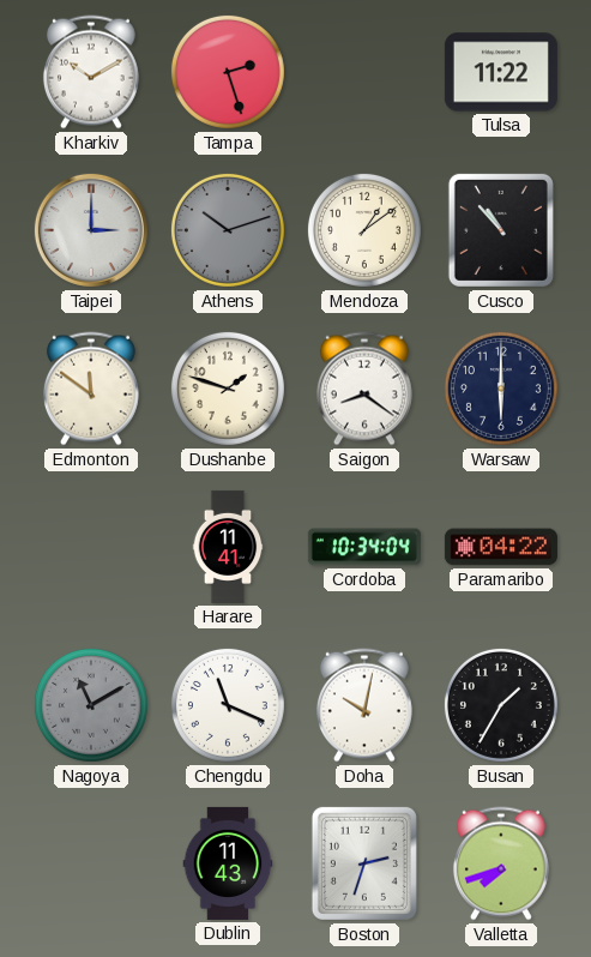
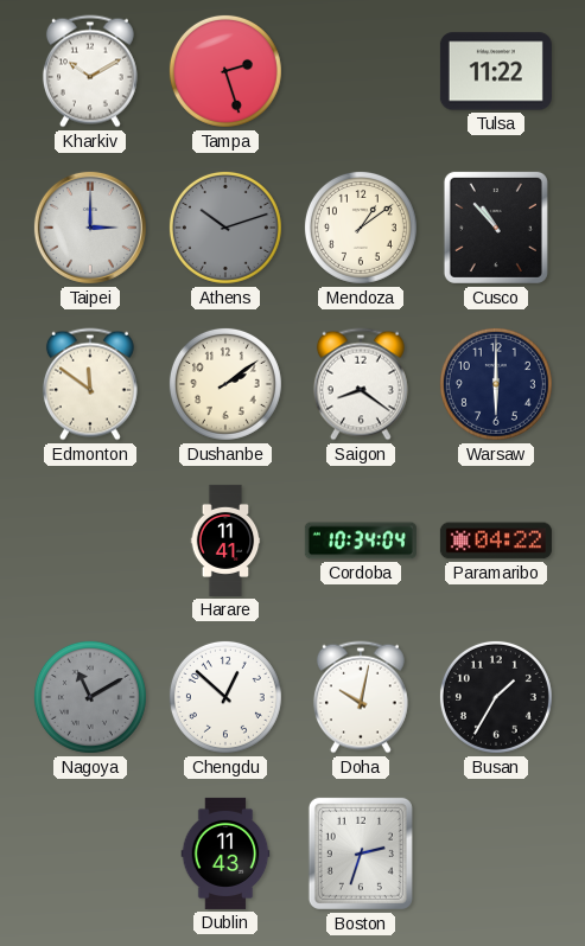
Dushanbe: 1:48 -> 2:09 (225, 384)
Chengdu: 11:19 -> 12:52 (225, 697)
Valletta: 7:42 -> none (501, 863)
